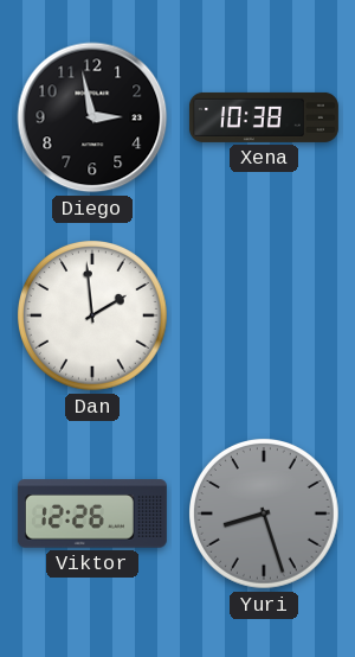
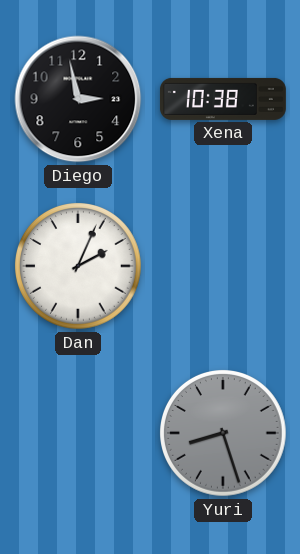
Dan: 1:59 -> 2:04 (79, 267)
Viktor: 12:26 -> none (92, 514)
